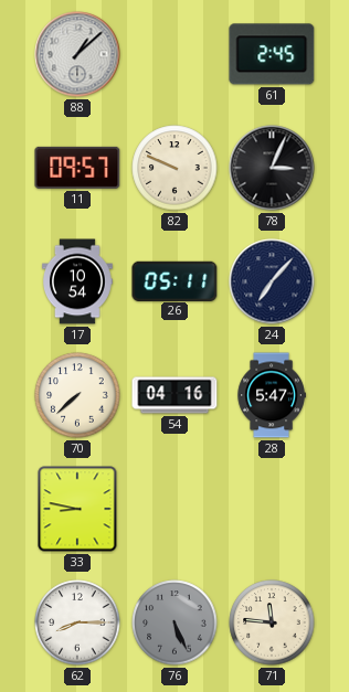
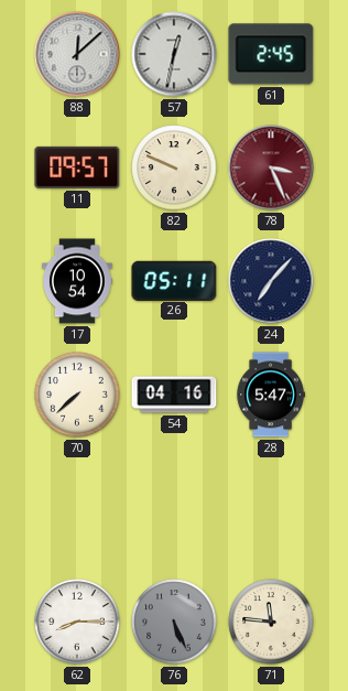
88: 1:08 -> 12:08 (77, 54)
57: none -> 12:32 (174, 54)
78: 3:04 -> 3:26 (271, 168)
78 dial: black -> burgundy (271, 168)
33: 8:47 -> none (77, 509)
